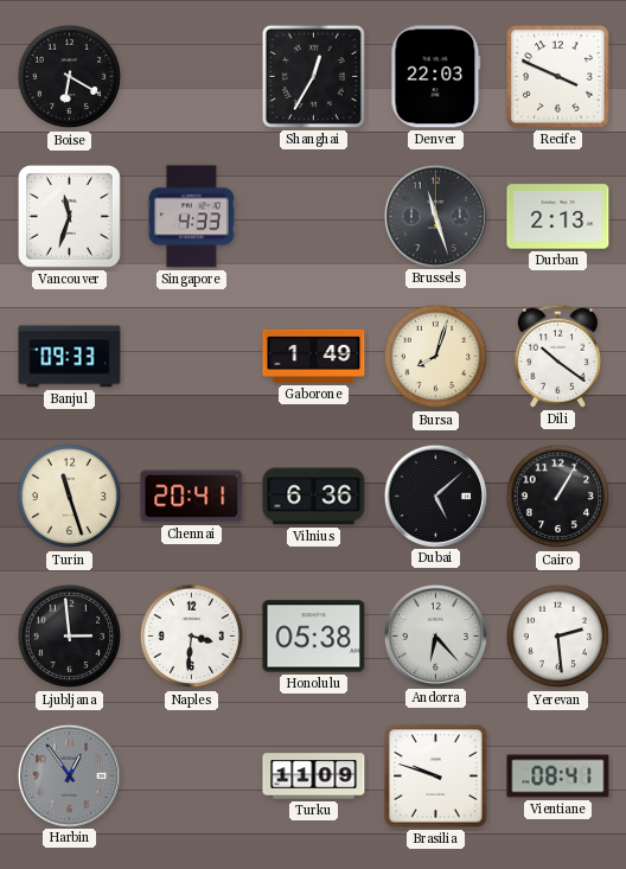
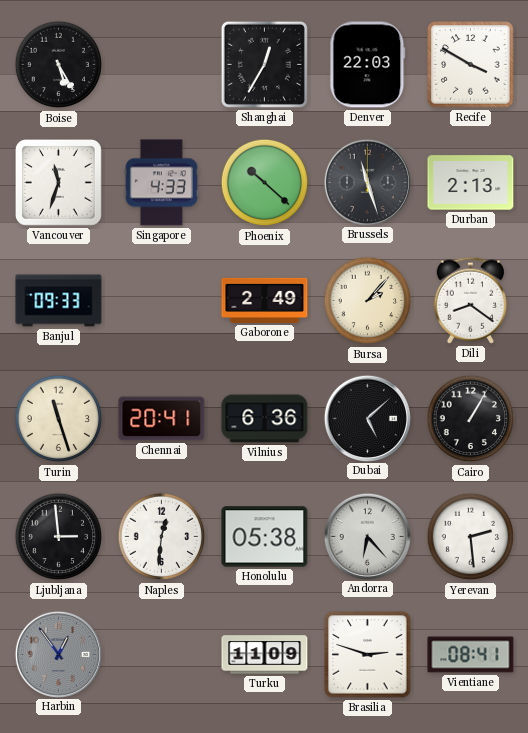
Boise: 6:20 -> 5:25 (59, 65)
Recife: 3:49 -> 3:50 (471, 65)
Phoenix: none -> 10:22 (265, 183)
Gaborone: 1:49 -> 2:49 (265, 300)
Bursa: 8:03 -> 2:07 (368, 301)
Dili: 10:21 -> 8:21 (471, 300)
Naples: 3:31 -> 12:31 (162, 537)
Brasilia: 9:48 -> 2:48 (368, 655)
